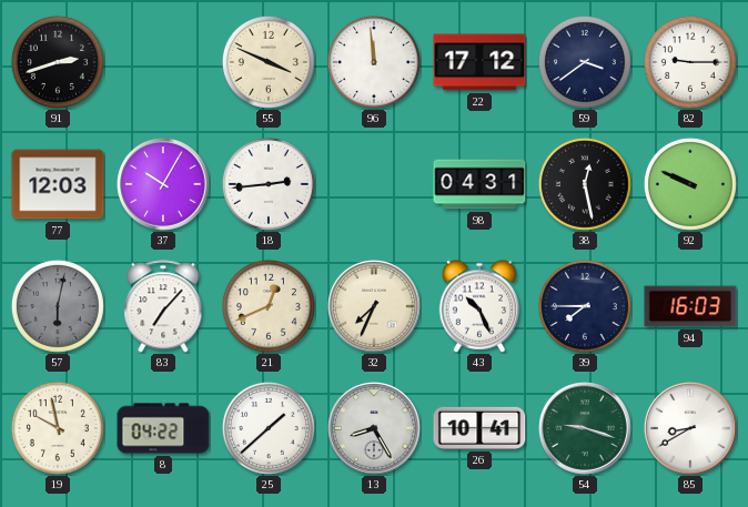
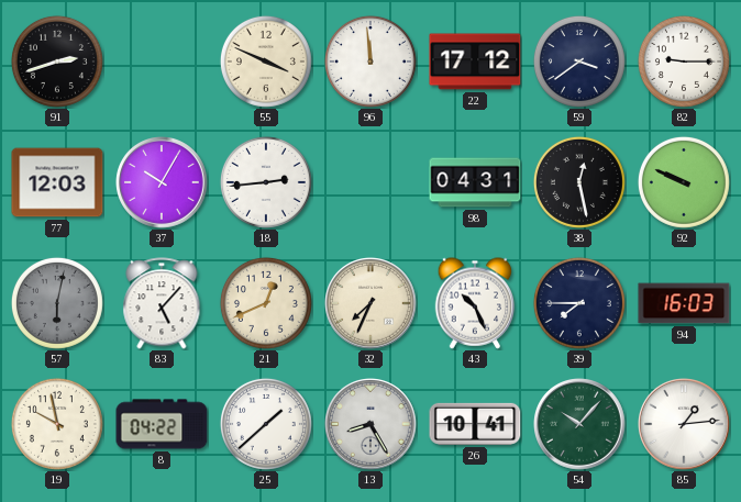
83: 7:07 -> 5:07 (162, 303)
54: 9:18 -> 10:07 (580, 425)
85: 8:40 -> 1:14 (685, 425)
